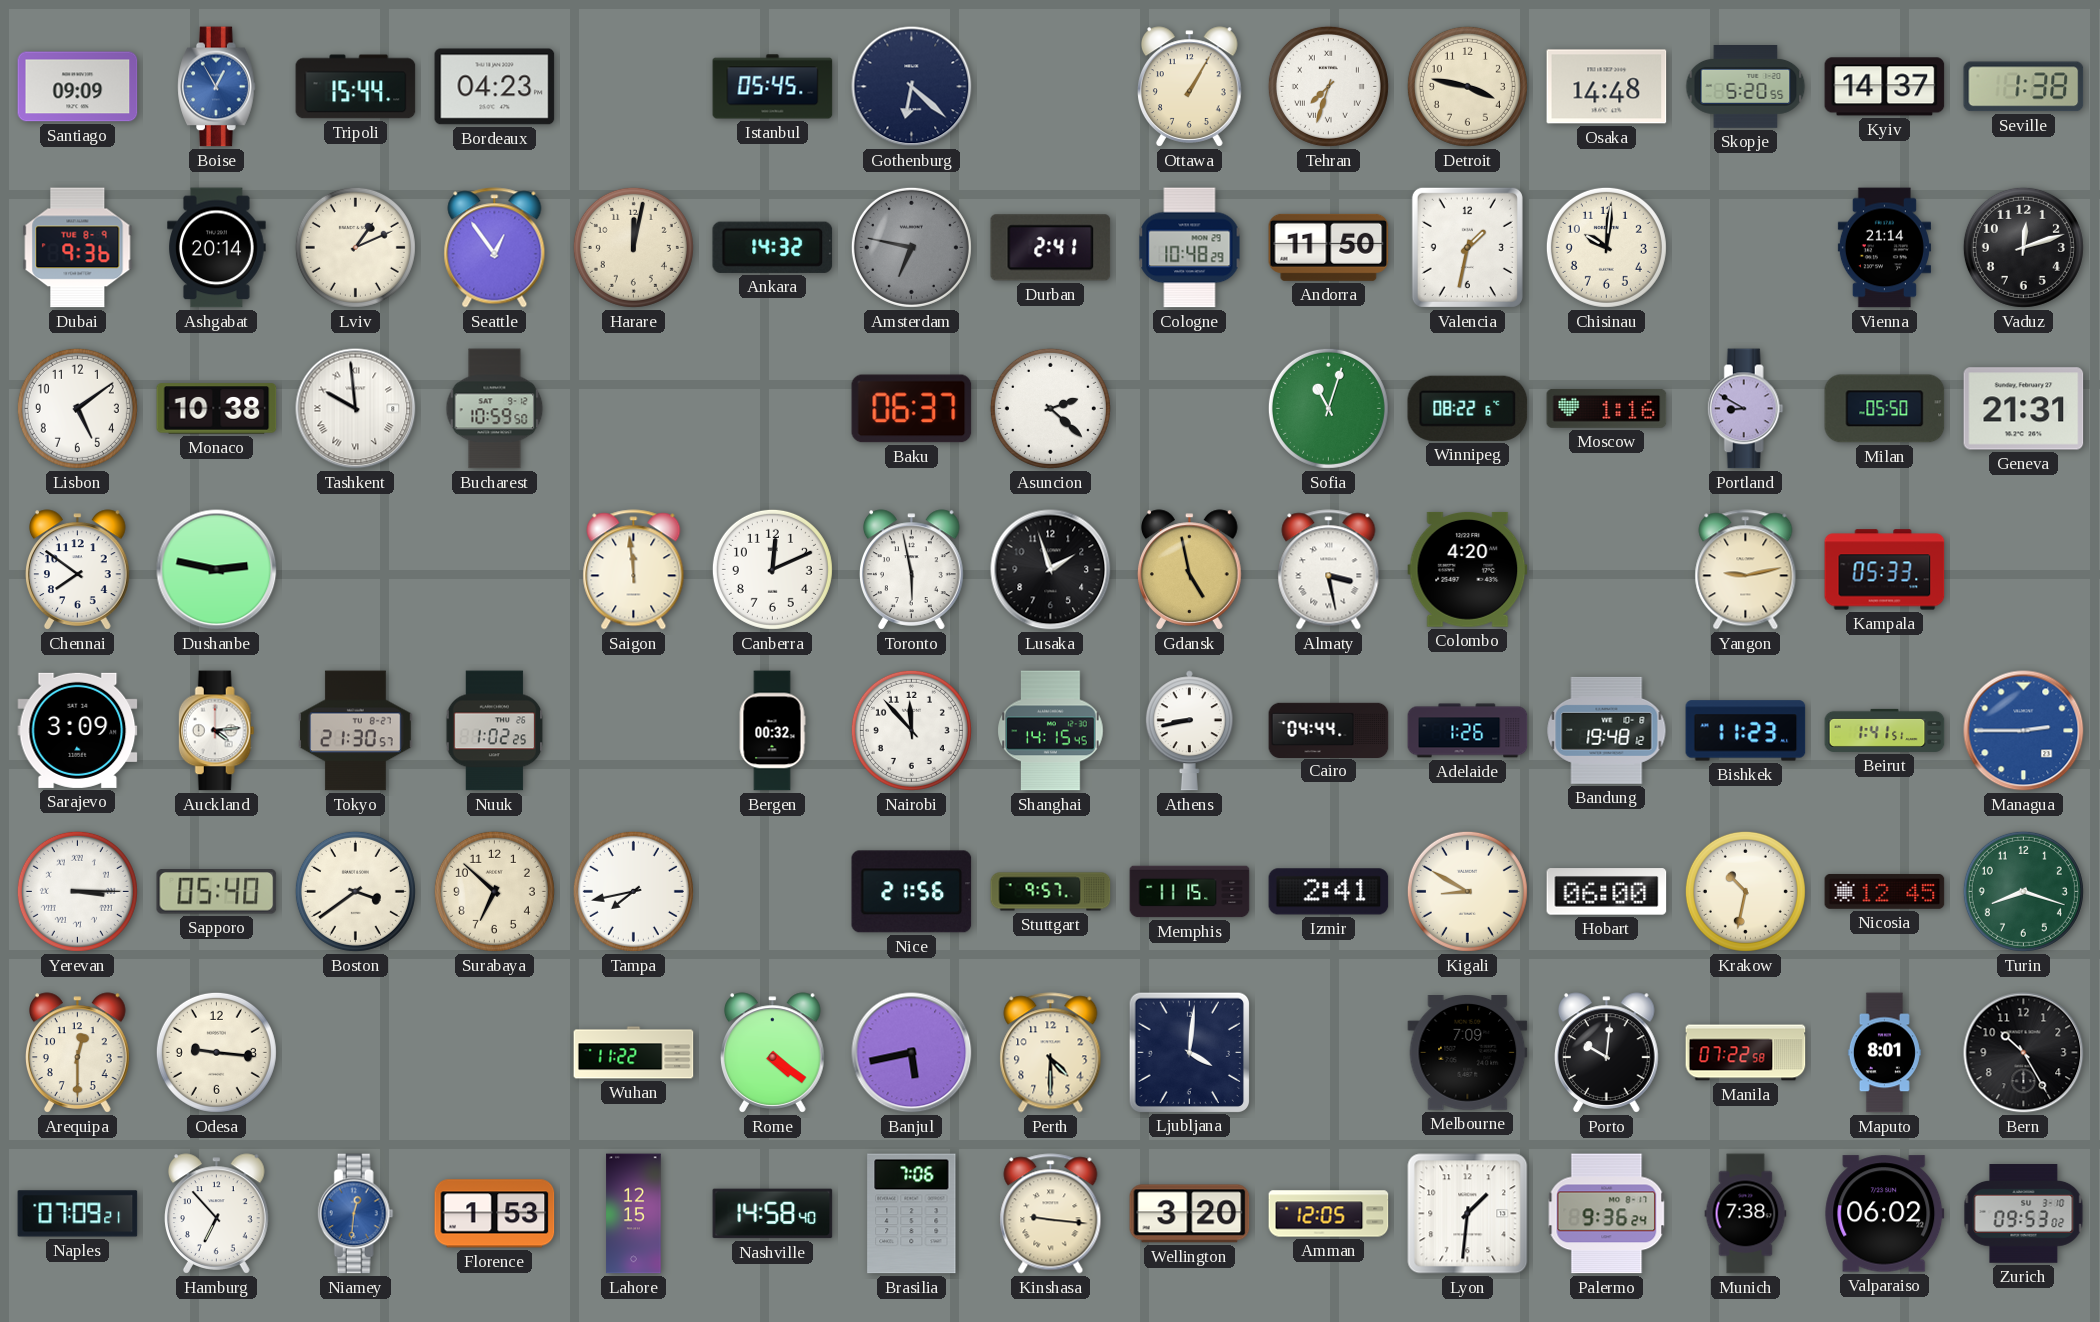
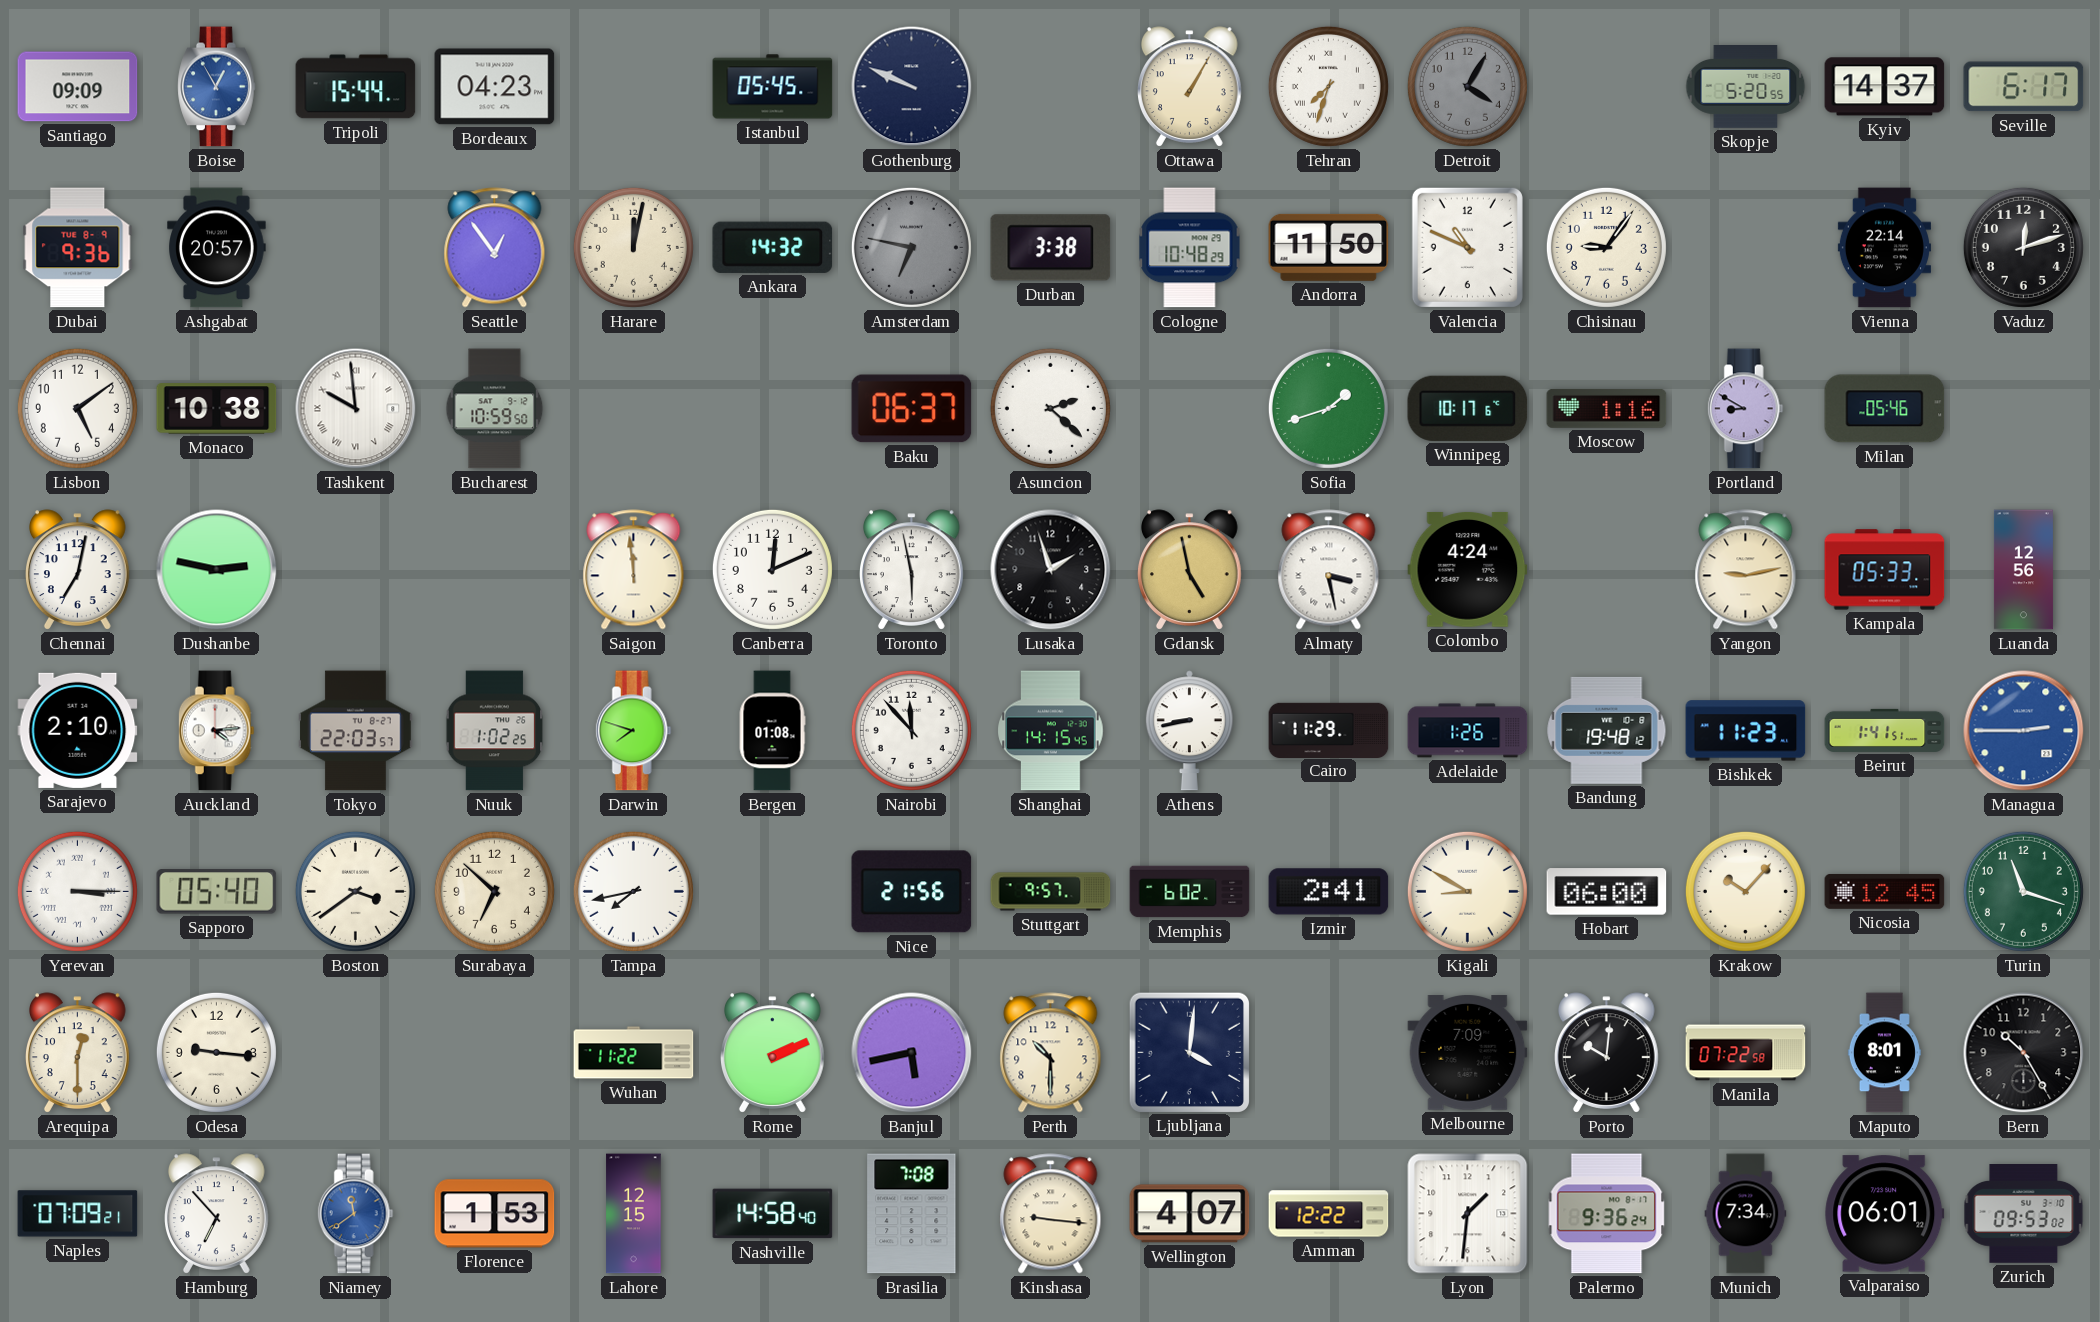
Gothenburg: 6:22 -> 9:49 (912, 87)
Detroit: 3:47 -> 4:05 (1467, 86)
Detroit dial: cream -> grey (1467, 86)
Osaka: 14:48 -> none (1607, 87)
Seville: 1:38 -> 6:17 (2024, 87)
Ashgabat: 20:14 -> 20:57 (217, 248)
Lviv: 1:11 -> none (355, 247)
Durban: 2:41 -> 3:38 (1051, 248)
Valencia: 1:32 -> 10:49 (1467, 247)
Chisinau: 10:01 -> 9:06 (1606, 247)
Vienna: 21:14 -> 22:14 (1884, 248)
Sofia: 11:03 -> 1:42 (1328, 408)
Winnipeg: 08:22 -> 10:17 (1468, 408)
Milan: 05:50 -> 05:46 (1885, 409)
Geneva: 21:31 -> none (2024, 409)
Chennai: 7:51 -> 7:02 (78, 570)
Colombo: 4:20 -> 4:24 (1468, 569)
Luanda: none -> 12:56 (2023, 570)
Sarajevo: 3:09 -> 2:10 (78, 730)
Tokyo: 21:30 -> 22:03 (356, 731)
Darwin: none -> 7:48 (633, 731)
Bergen: 00:32 -> 01:08 (772, 731)
Cairo: 04:44 -> 11:29 (1329, 730)
Memphis: 11:15 -> 6:02 (1190, 892)
Krakow: 10:32 -> 10:07 (1745, 891)
Turin: 8:18 -> 11:18 (2023, 891)
Rome: 4:21 -> 2:11 (773, 1053)
Perth: 4:30 -> 10:30 (1051, 1053)
Niamey: 12:31 -> 11:39 (355, 1214)
Brasilia: 7:06 -> 7:08 (912, 1214)
Wellington: 3:20 -> 4:07 (1190, 1214)
Amman: 12:05 -> 12:22 (1329, 1214)
Munich: 7:38 -> 7:34 (1746, 1214)
Valparaiso: 06:02 -> 06:01 (1885, 1214)
